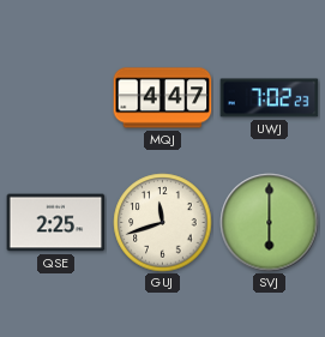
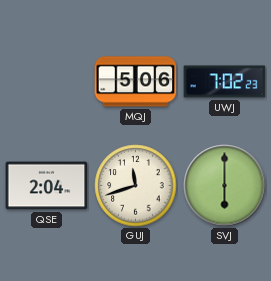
MQJ: 4:47 -> 5:06 (136, 82)
QSE: 2:25 -> 2:04 (47, 186)
